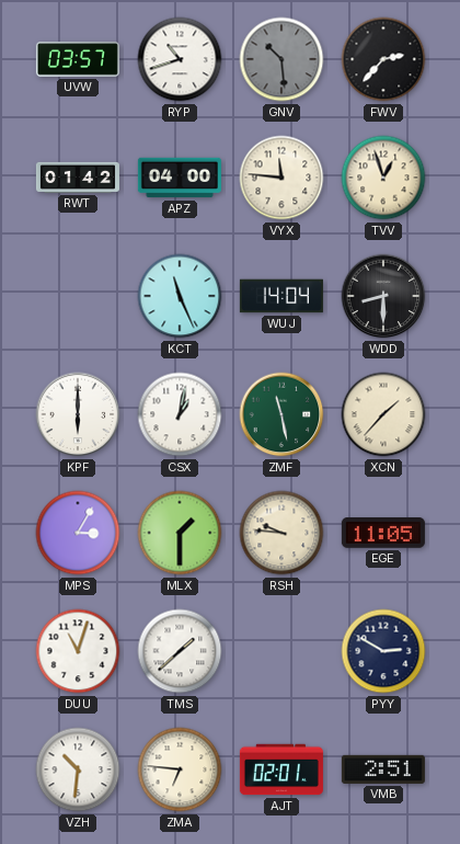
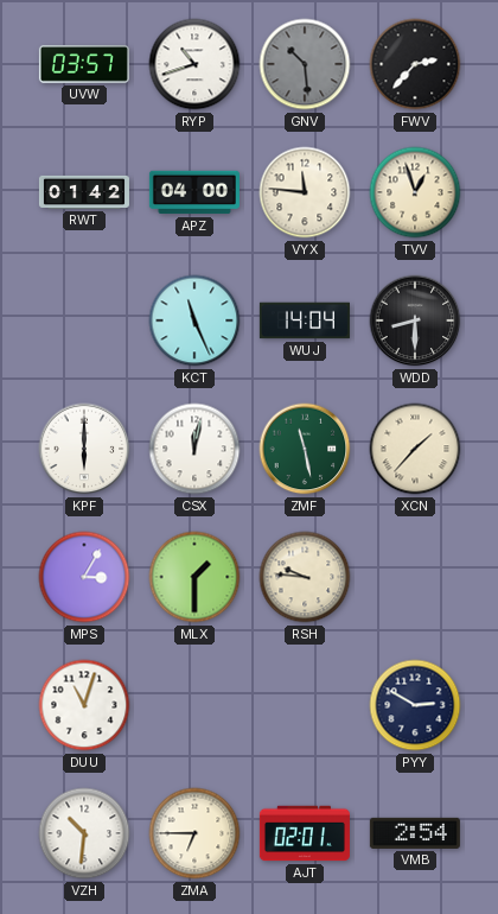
CSX: 1:02 -> 12:02 (194, 449)
EGE: 11:05 -> none (383, 533)
TMS: 1:38 -> none (180, 651)
ZMA: 6:46 -> 6:45 (194, 833)
VMB: 2:51 -> 2:54 (415, 833)
